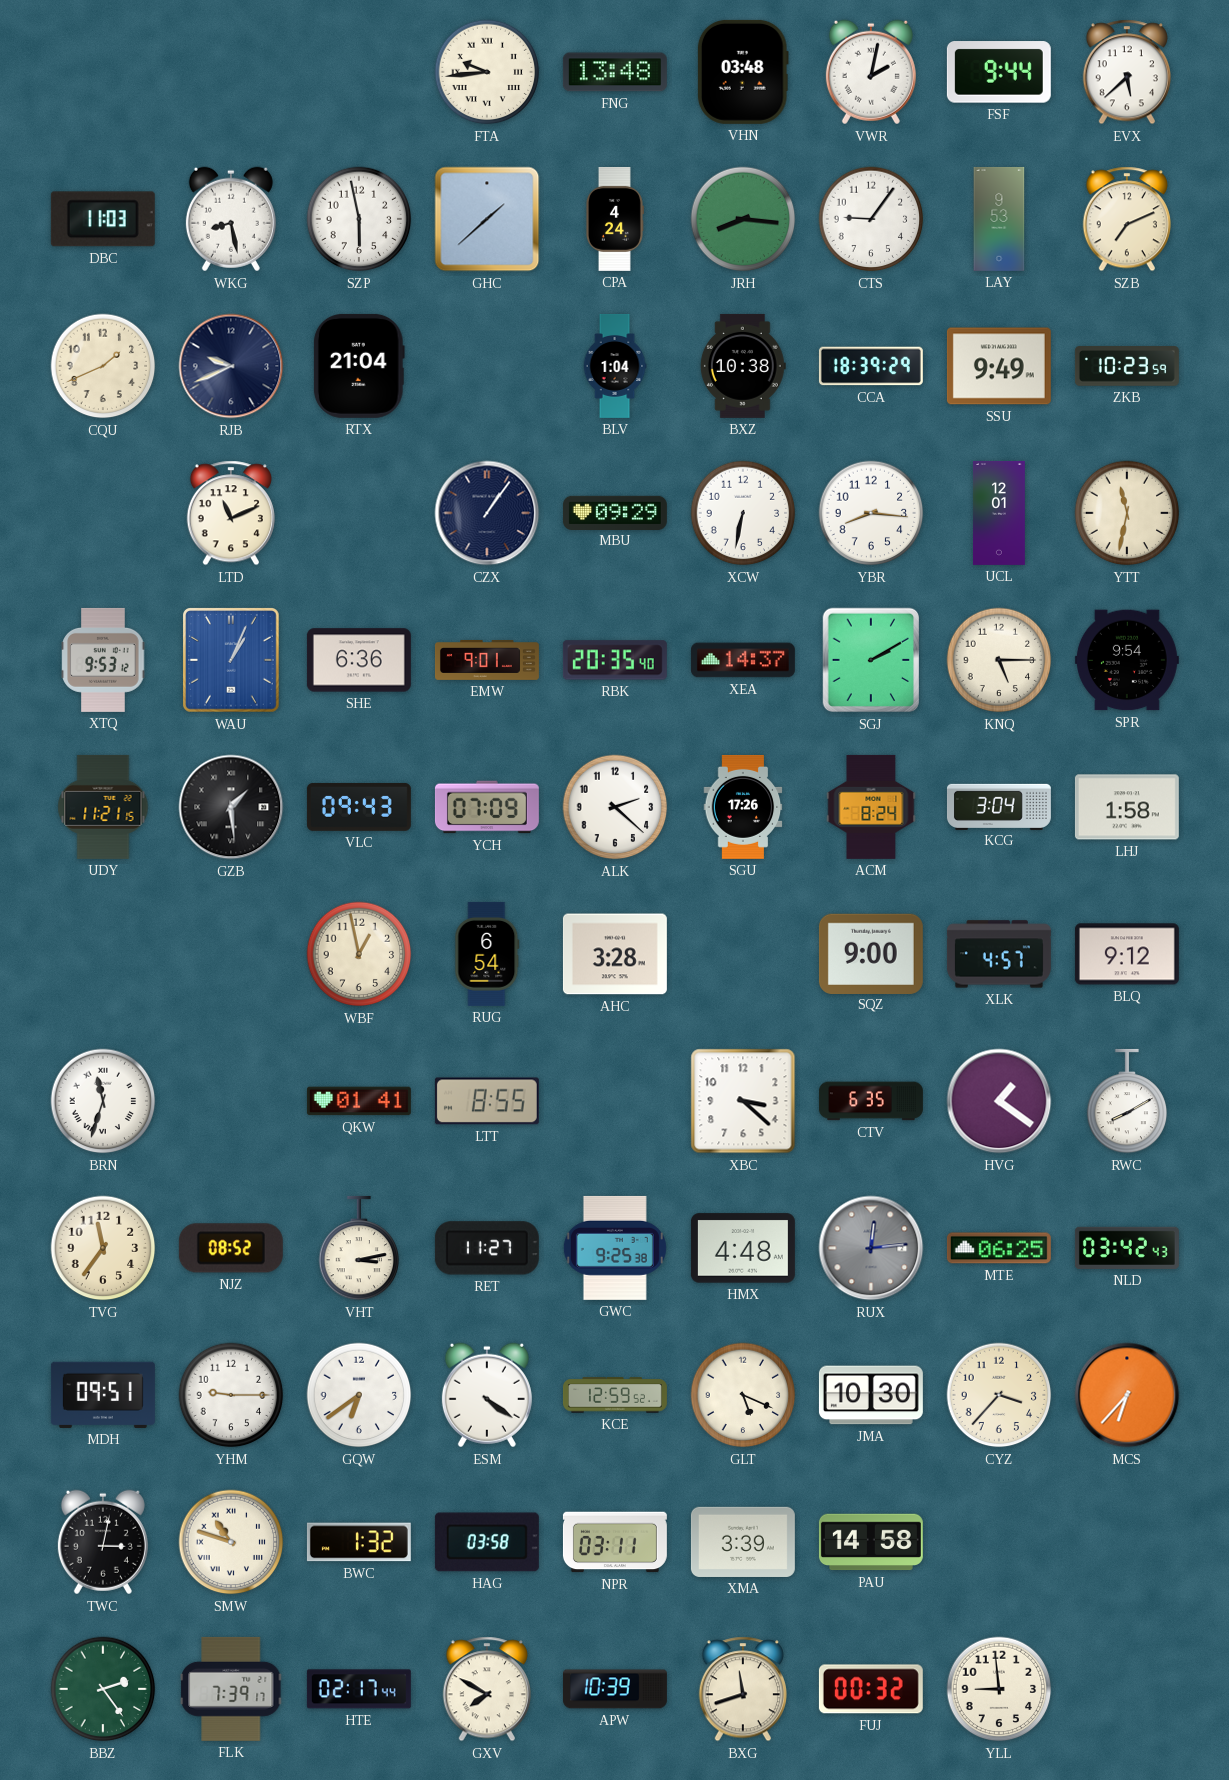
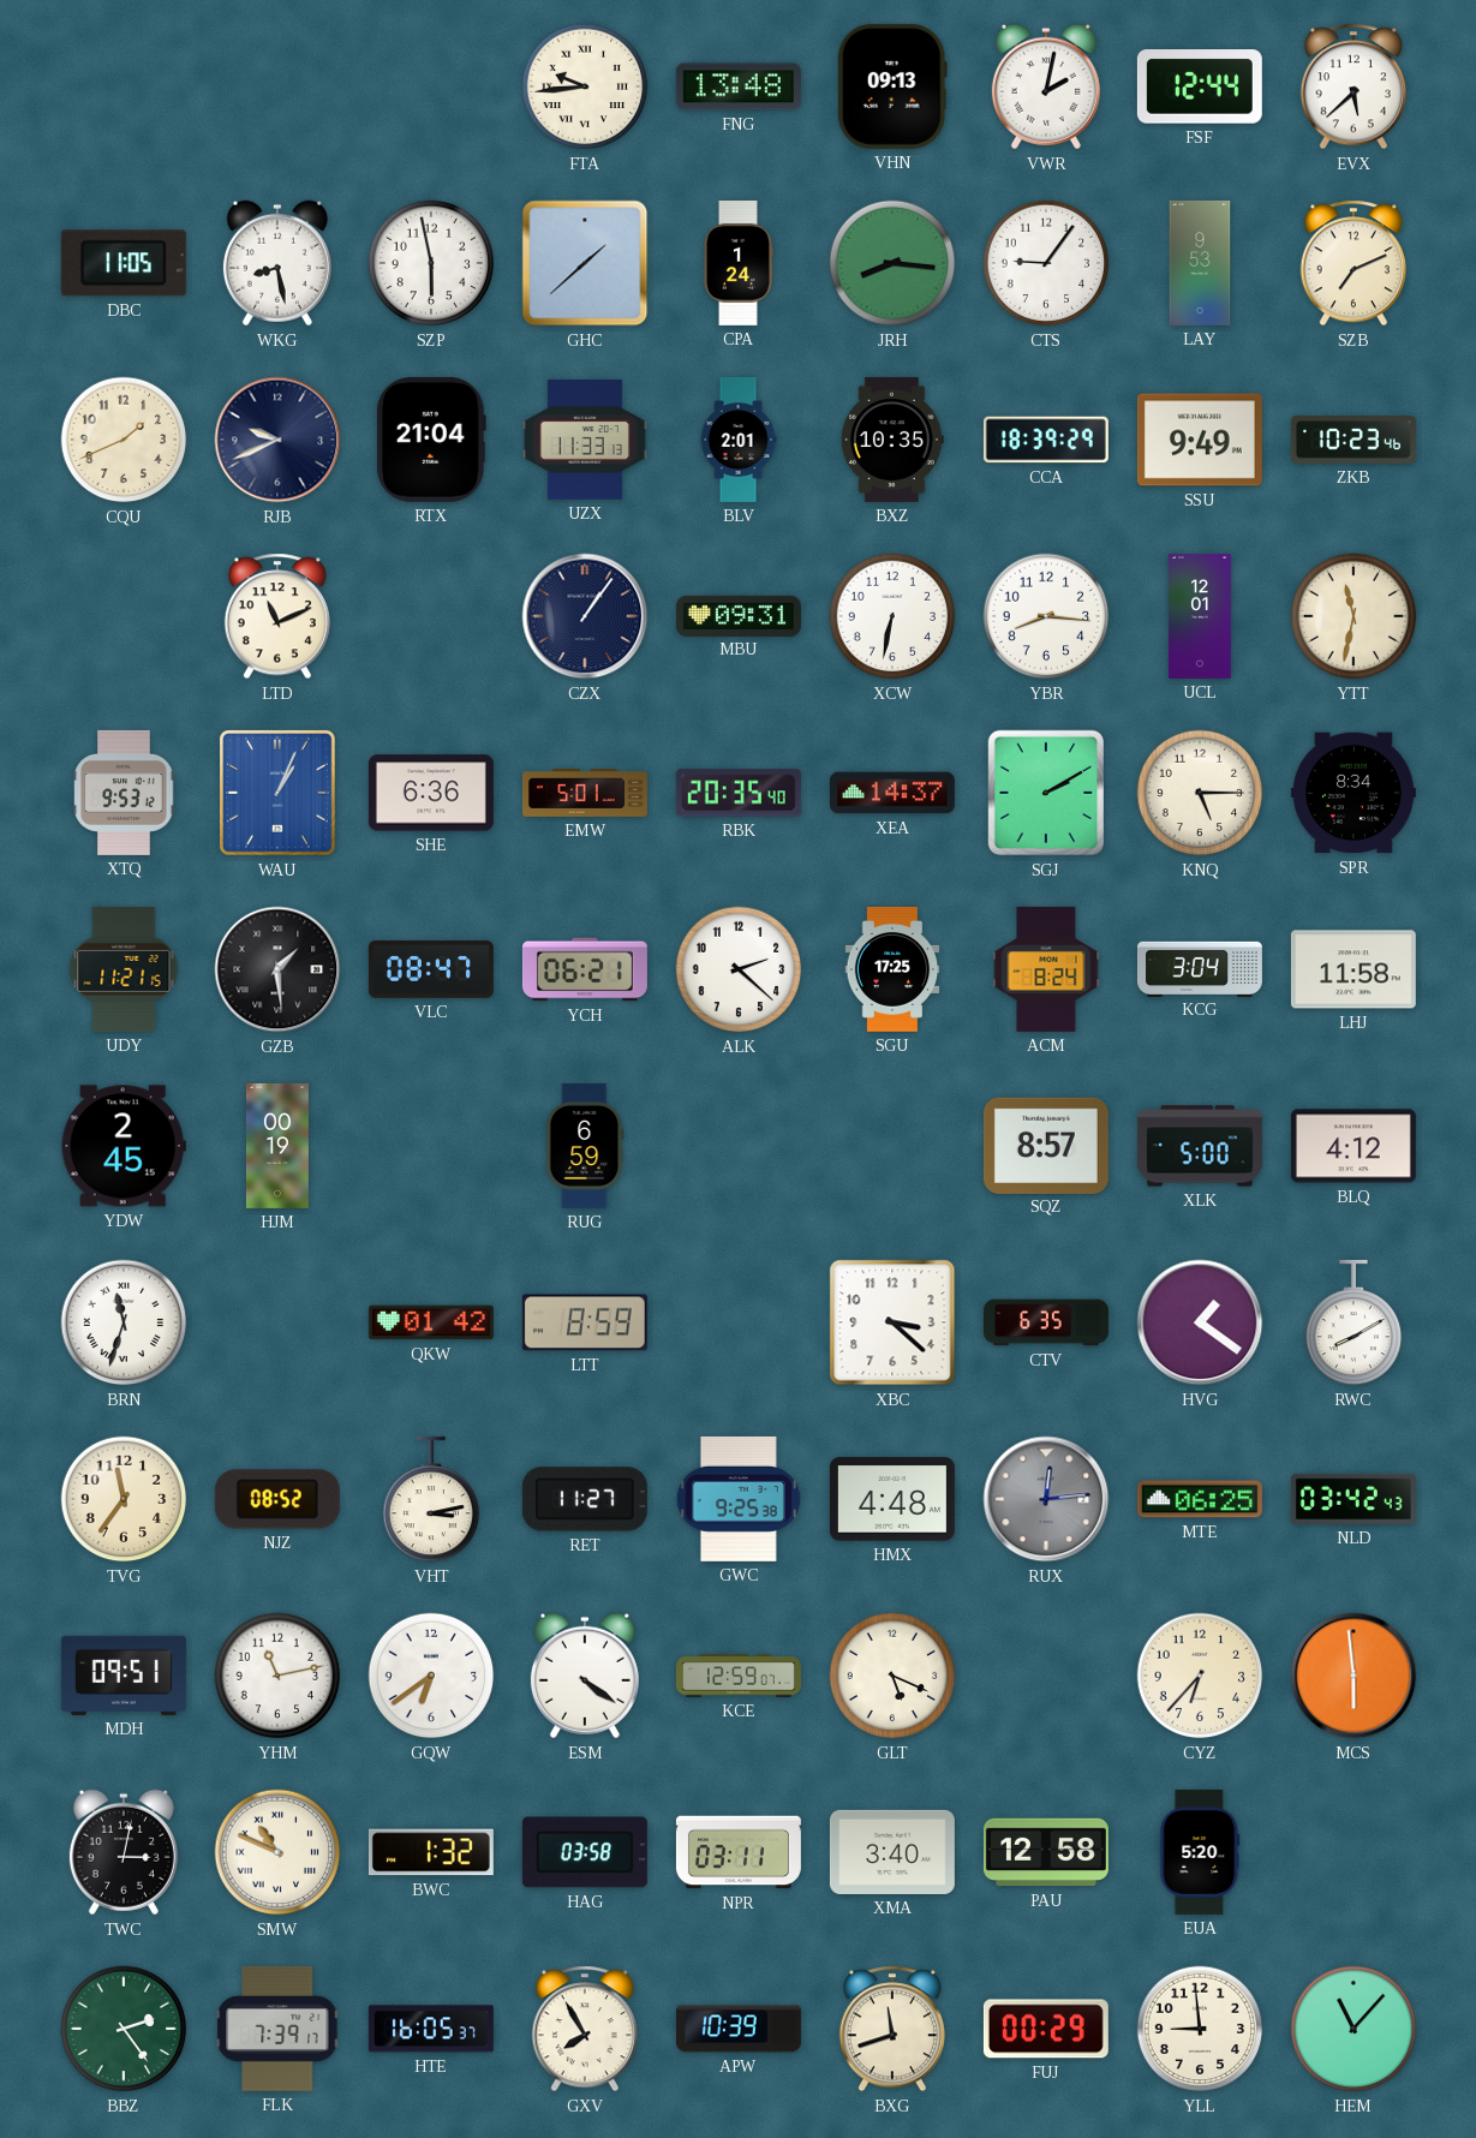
VHN: 03:48 -> 09:13 (892, 86)
FSF: 9:44 -> 12:44 (1200, 86)
DBC: 11:03 -> 11:05 (124, 263)
CPA: 4:24 -> 1:24 (737, 263)
UZX: none -> 11:33 (585, 440)
BLV: 1:04 -> 2:01 (739, 440)
BXZ: 10:38 -> 10:35 (892, 440)
ZKB: 10:23:59 -> 10:23:46 (1354, 440)
MBU: 09:29 -> 09:31 (739, 615)
EMW: 9:01 -> 5:01 (585, 793)
SPR: 9:54 -> 8:34 (1354, 793)
VLC: 09:43 -> 08:47 (431, 969)
YCH: 07:09 -> 06:21 (585, 969)
SGU: 17:26 -> 17:25 (892, 969)
LHJ: 1:58 -> 11:58 (1354, 969)
YDW: none -> 2:45 (124, 1146)
HJM: none -> 00:19 (277, 1146)
WBF: 12:58 -> none (359, 954)
RUG: 6:54 -> 6:59 (585, 1146)
AHC: 3:28 -> none (615, 954)
SQZ: 9:00 -> 8:57 (1046, 1145)
XLK: 4:57 -> 5:00 (1200, 1146)
BLQ: 9:12 -> 4:12 (1354, 1146)
QKW: 01:41 -> 01:42 (431, 1322)
LTT: 8:55 -> 8:59 (585, 1322)
YHM: 9:15 -> 11:13 (277, 1676)
KCE: 12:59:52 -> 12:59:07 (739, 1676)
JMA: 10:30 -> none (871, 1395)
CYZ: 3:37 -> 6:37 (1200, 1676)
MCS: 6:37 -> 5:59 (1354, 1676)
SMW: 10:48 -> 10:49 (277, 1852)
XMA: 3:39 -> 3:40 (892, 1852)
PAU: 14:58 -> 12:58 (1046, 1852)
EUA: none -> 5:20 (1200, 1852)
HTE: 02:17 -> 16:05 (431, 2029)
GXV: 7:50 -> 7:55 (585, 2029)
FUJ: 00:32 -> 00:29 (1046, 2029)
HEM: none -> 11:07 (1354, 2029)
